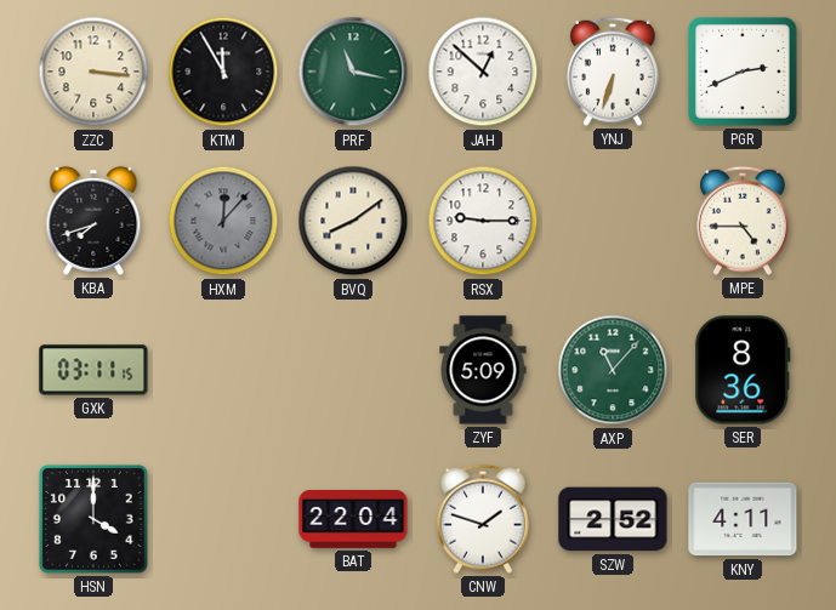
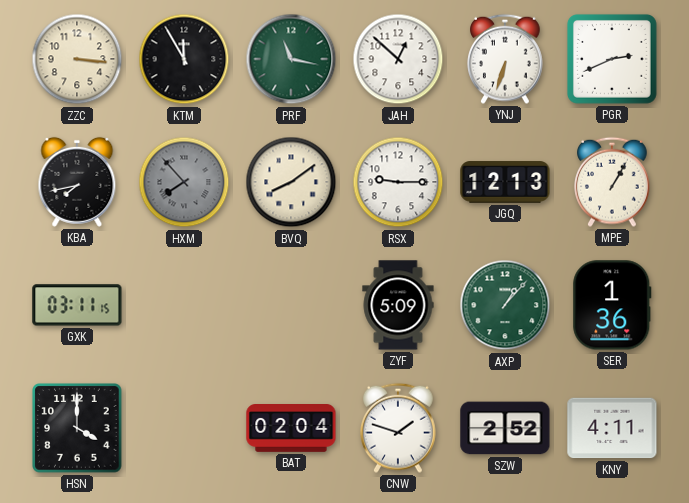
KBA: 7:42 -> 7:43 (77, 182)
HXM: 12:07 -> 7:53 (184, 182)
JGQ: none -> 12:13 (505, 182)
MPE: 4:45 -> 1:05 (613, 182)
AXP: 11:07 -> 1:07 (505, 305)
SER: 8:36 -> 1:36 (612, 305)
BAT: 22:04 -> 02:04 (291, 429)
